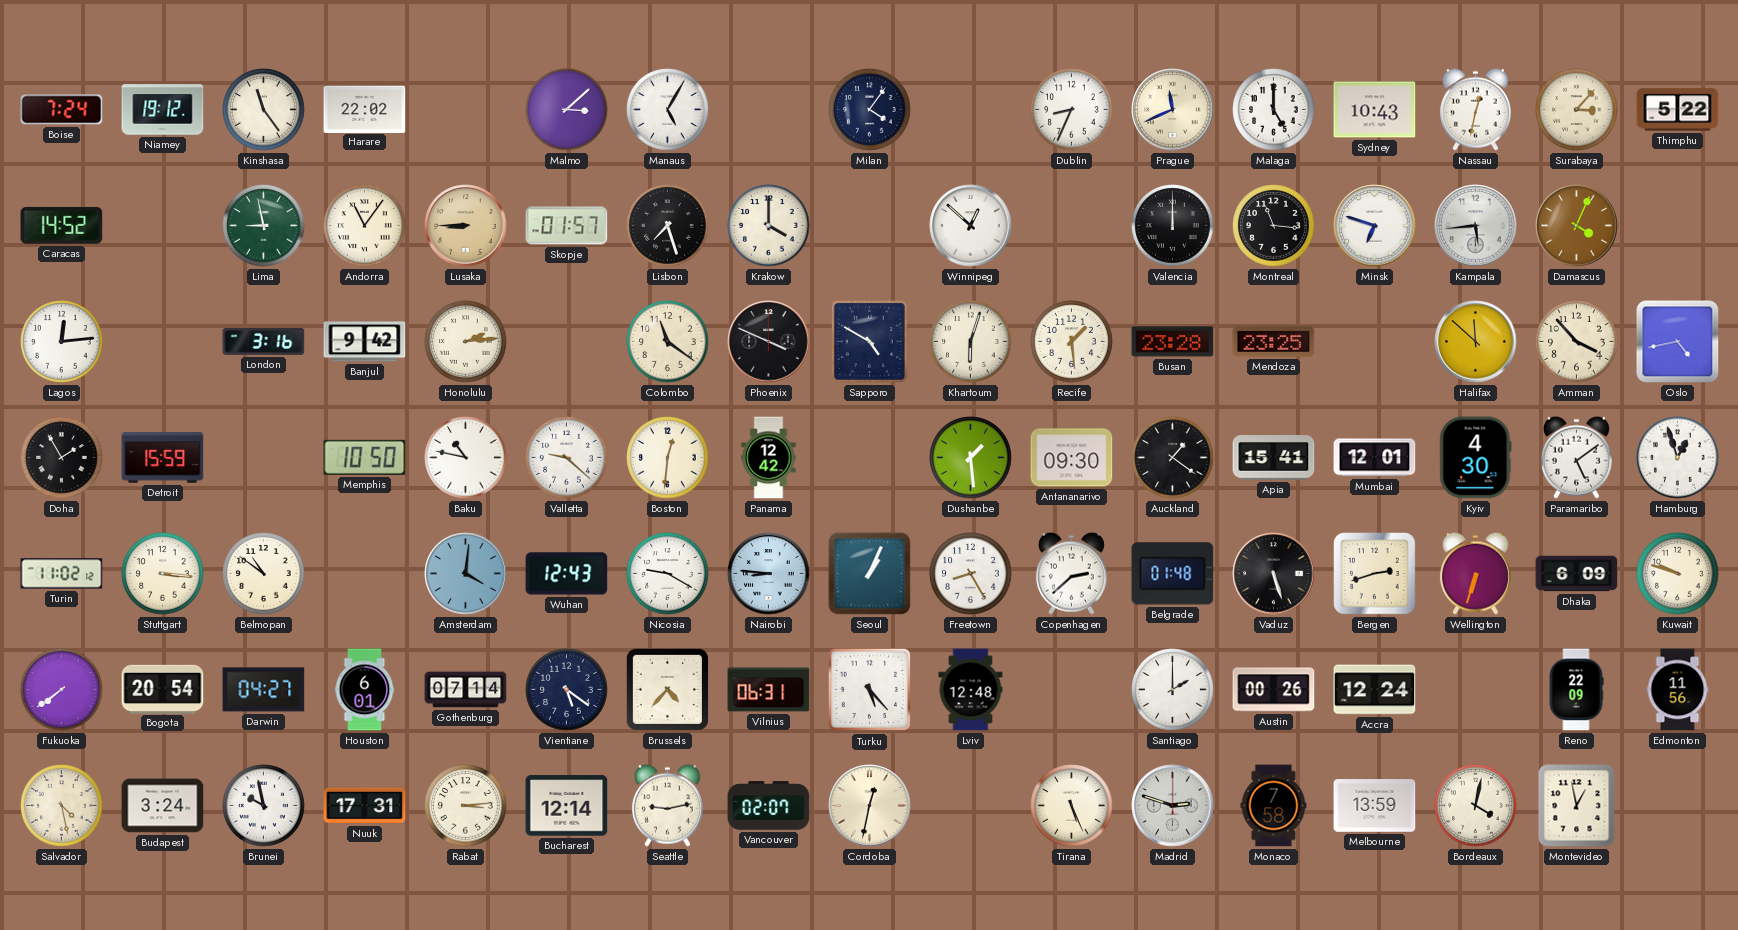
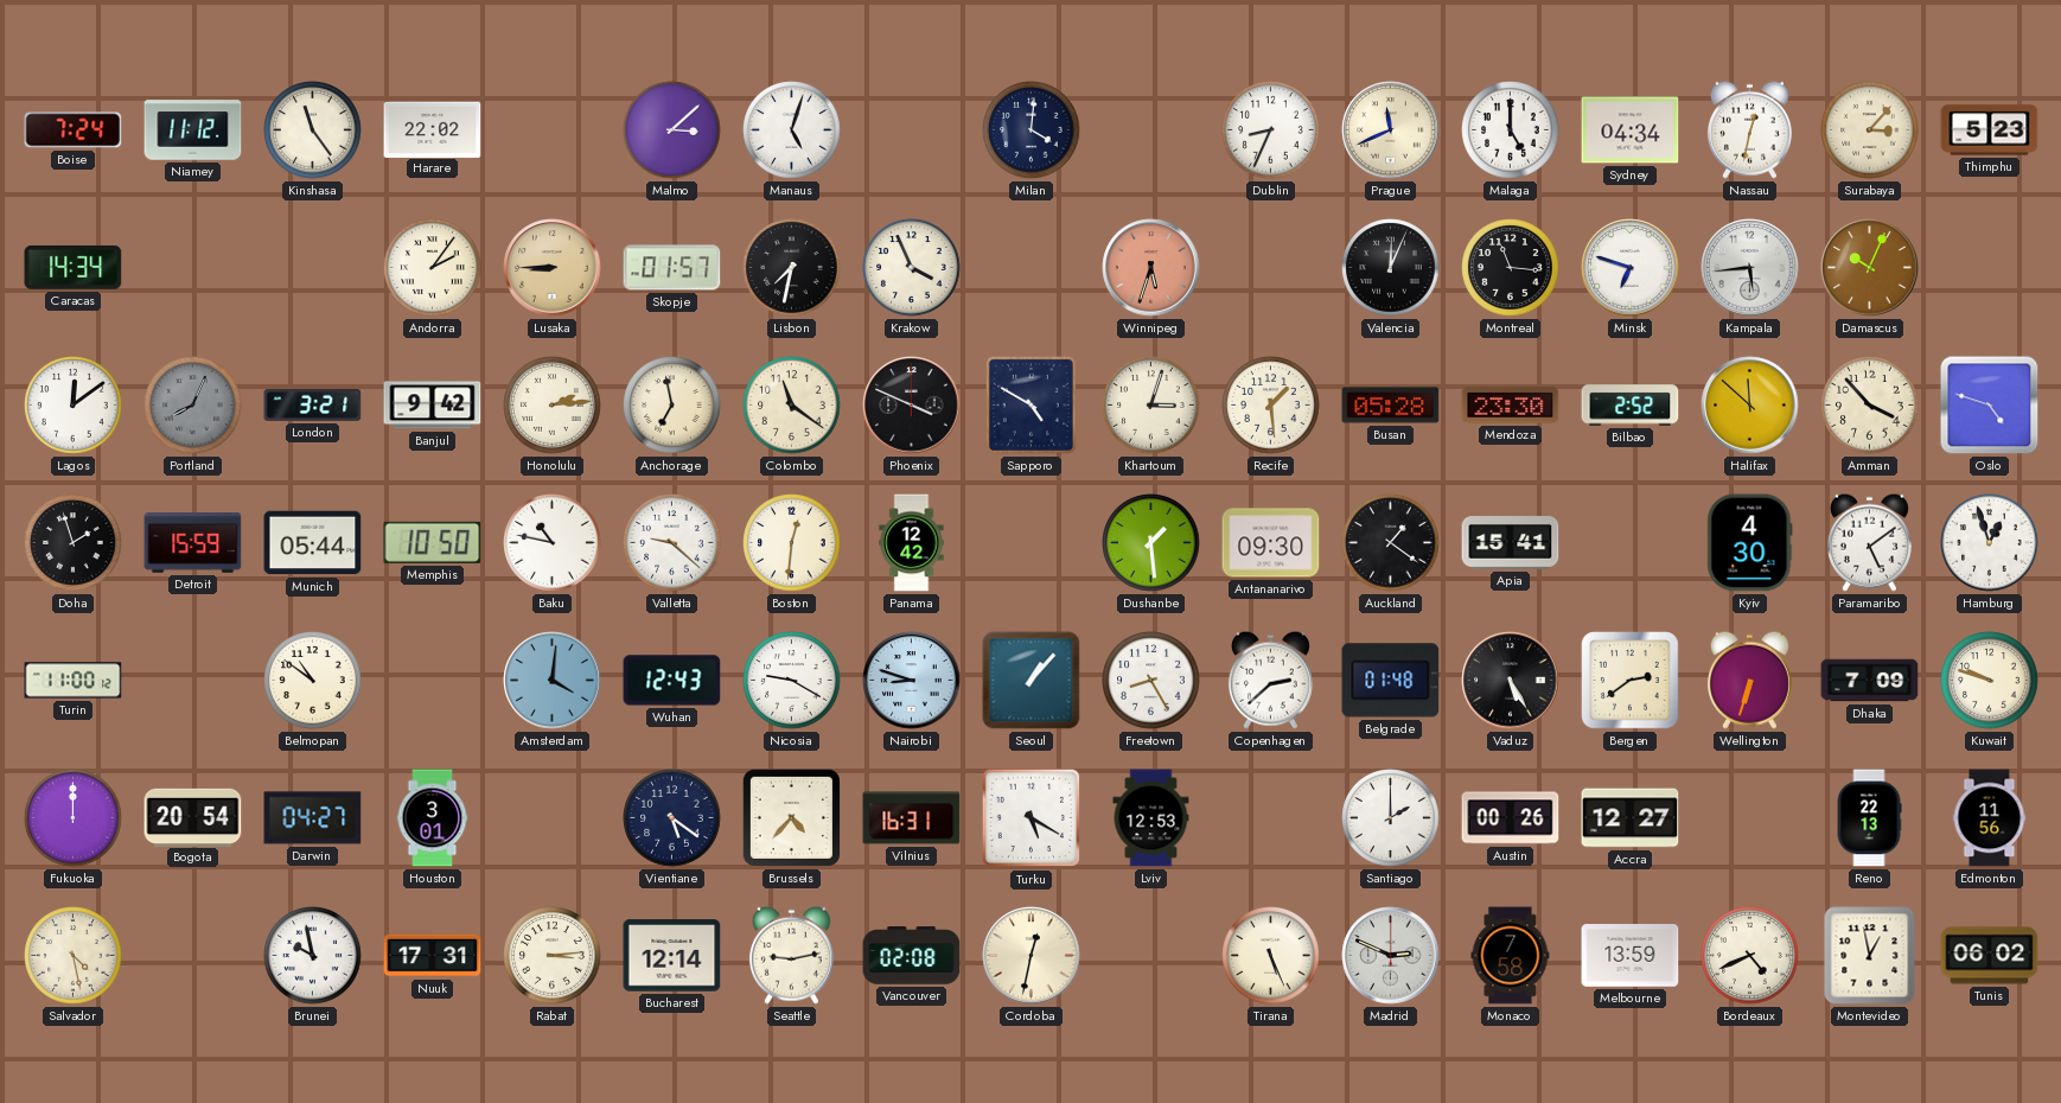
Niamey: 19:12 -> 11:12 (193, 130)
Manaus: 5:05 -> 5:03 (792, 130)
Milan: 4:06 -> 4:01 (1032, 130)
Sydney: 10:43 -> 04:34 (1631, 130)
Thimphu: 5:22 -> 5:23 (1990, 130)
Caracas: 14:52 -> 14:34 (74, 267)
Lima: 8:58 -> none (264, 226)
Andorra: 11:06 -> 2:06 (433, 268)
Lisbon: 7:27 -> 7:32 (792, 268)
Krakow: 4:00 -> 3:56 (912, 268)
Winnipeg: 12:52 -> 5:33 (1151, 268)
Winnipeg dial: white -> salmon (1151, 268)
Valencia: 12:00 -> 12:04 (1391, 268)
Damascus: 4:04 -> 10:04 (1870, 268)
Lagos: 12:14 -> 12:09 (74, 406)
Portland: none -> 8:04 (193, 406)
London: 3:16 -> 3:21 (313, 404)
Anchorage: none -> 6:58 (672, 406)
Khartoum: 6:03 -> 3:03 (1151, 406)
Busan: 23:28 -> 05:28 (1391, 406)
Mendoza: 23:25 -> 23:30 (1511, 406)
Bilbao: none -> 2:52 (1631, 406)
Oslo: 4:43 -> 4:48 (1990, 406)
Doha: 1:55 -> 1:57 (74, 543)
Munich: none -> 05:44 (313, 543)
Mumbai: 12:01 -> none (1375, 458)
Turin: 11:02 -> 11:00 (74, 681)
Stuttgart: 3:16 -> none (163, 574)
Nairobi: 8:46 -> 8:48 (912, 681)
Seoul: 1:04 -> 1:07 (1032, 681)
Vaduz: 5:27 -> 5:25 (1511, 681)
Bergen: 2:42 -> 2:39 (1631, 681)
Dhaka: 6:09 -> 7:09 (1870, 681)
Fukuoka: 7:39 -> 12:00 (74, 818)
Houston: 6:01 -> 3:01 (433, 818)
Gothenburg: 07:14 -> none (466, 690)
Vilnius: 06:31 -> 16:31 (912, 818)
Turku: 5:23 -> 5:20 (1032, 818)
Lviv: 12:48 -> 12:53 (1151, 818)
Accra: 12:24 -> 12:27 (1631, 818)
Reno: 22:09 -> 22:13 (1869, 818)
Budapest: 3:24 -> none (163, 806)
Vancouver: 02:07 -> 02:08 (912, 956)
Madrid: 2:48 -> 2:49 (1391, 956)
Bordeaux: 4:02 -> 4:41 (1750, 956)
Tunis: none -> 06:02 (1990, 956)
